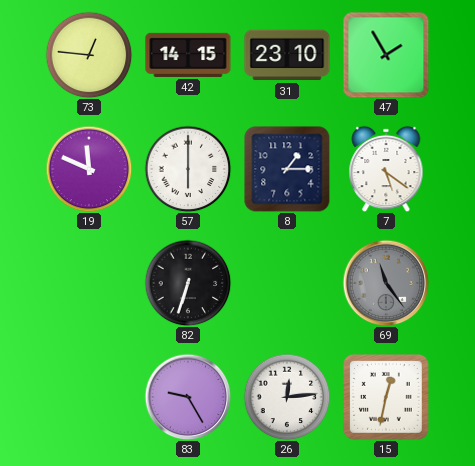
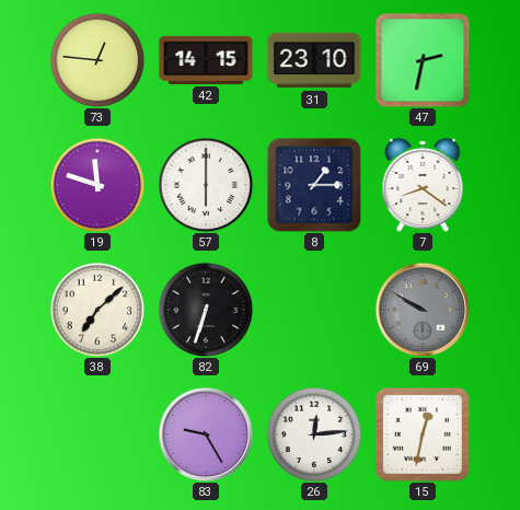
47: 1:55 -> 2:32 (423, 60)
19: 11:49 -> 11:48 (97, 185)
7: 5:21 -> 8:21 (423, 185)
38: none -> 7:08 (97, 310)
69: 11:24 -> 9:50 (423, 310)
